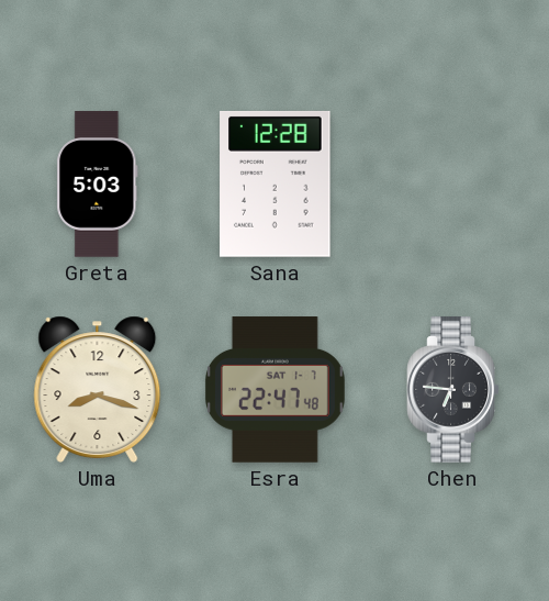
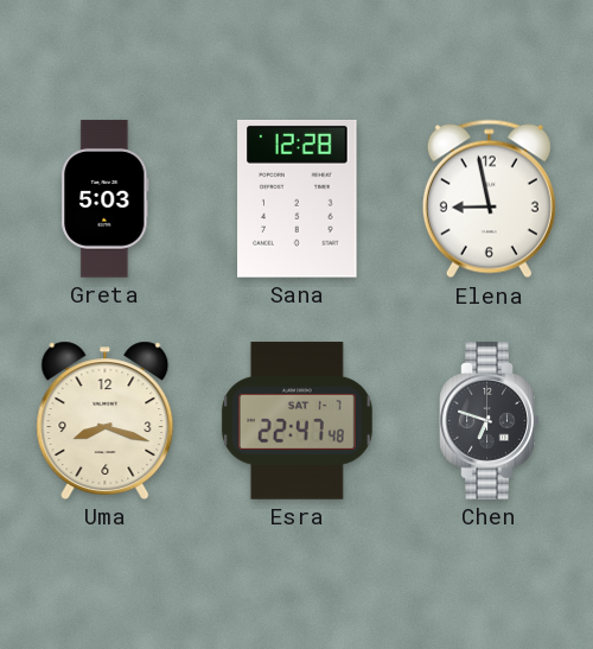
Elena: none -> 8:58 (489, 199)
Chen: 6:46 -> 6:48 (490, 421)
